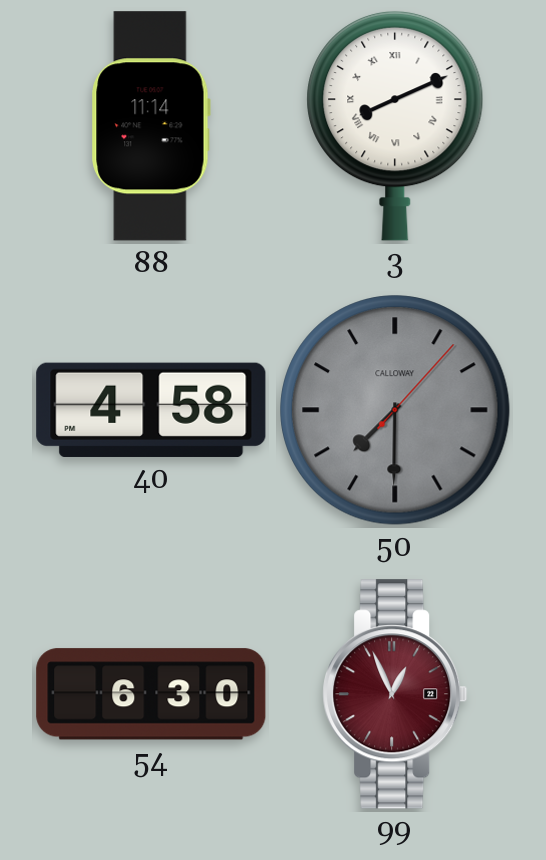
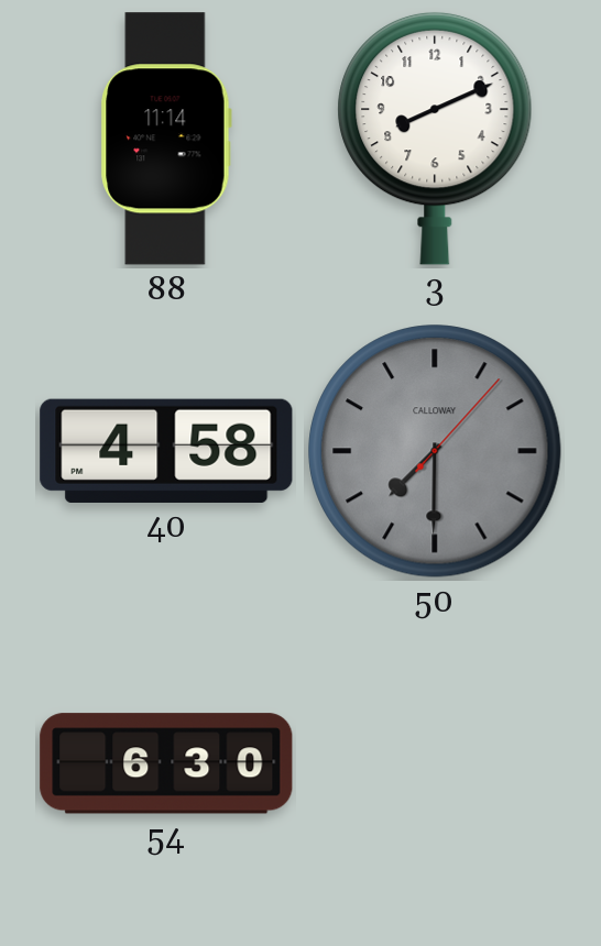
3 numerals: Roman -> Arabic (435, 139)
99: 12:56 -> none (395, 694)
